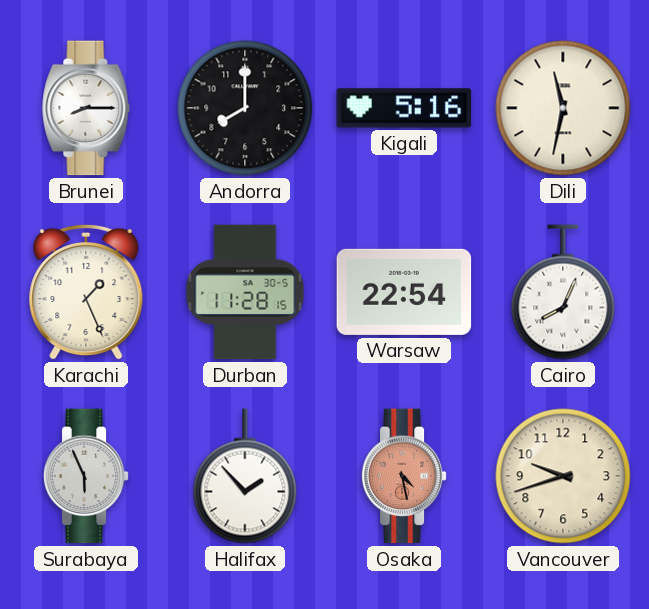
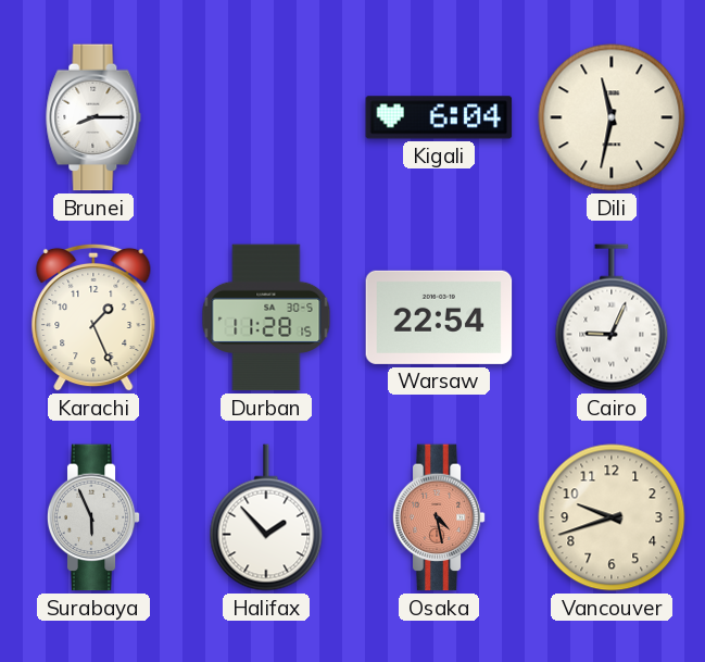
Andorra: 8:00 -> none (245, 108)
Kigali: 5:16 -> 6:04 (439, 117)
Cairo: 8:04 -> 9:04 (612, 317)
